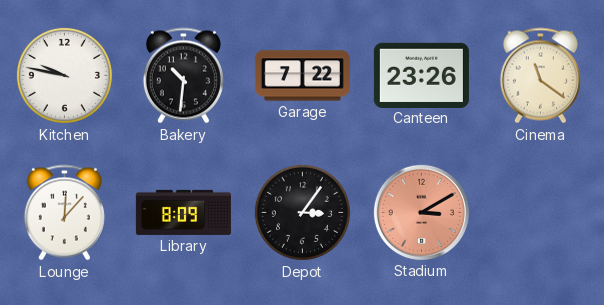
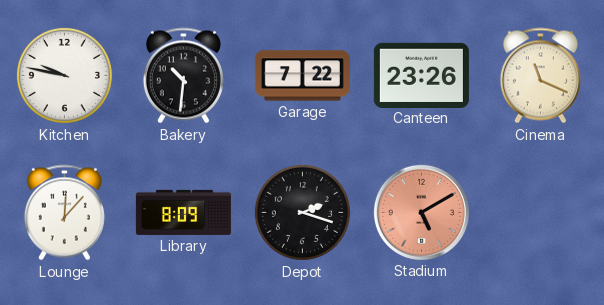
Cinema: 11:21 -> 11:19 (540, 76)
Depot: 3:06 -> 2:18 (302, 212)
Stadium: 3:10 -> 5:10 (421, 212)
